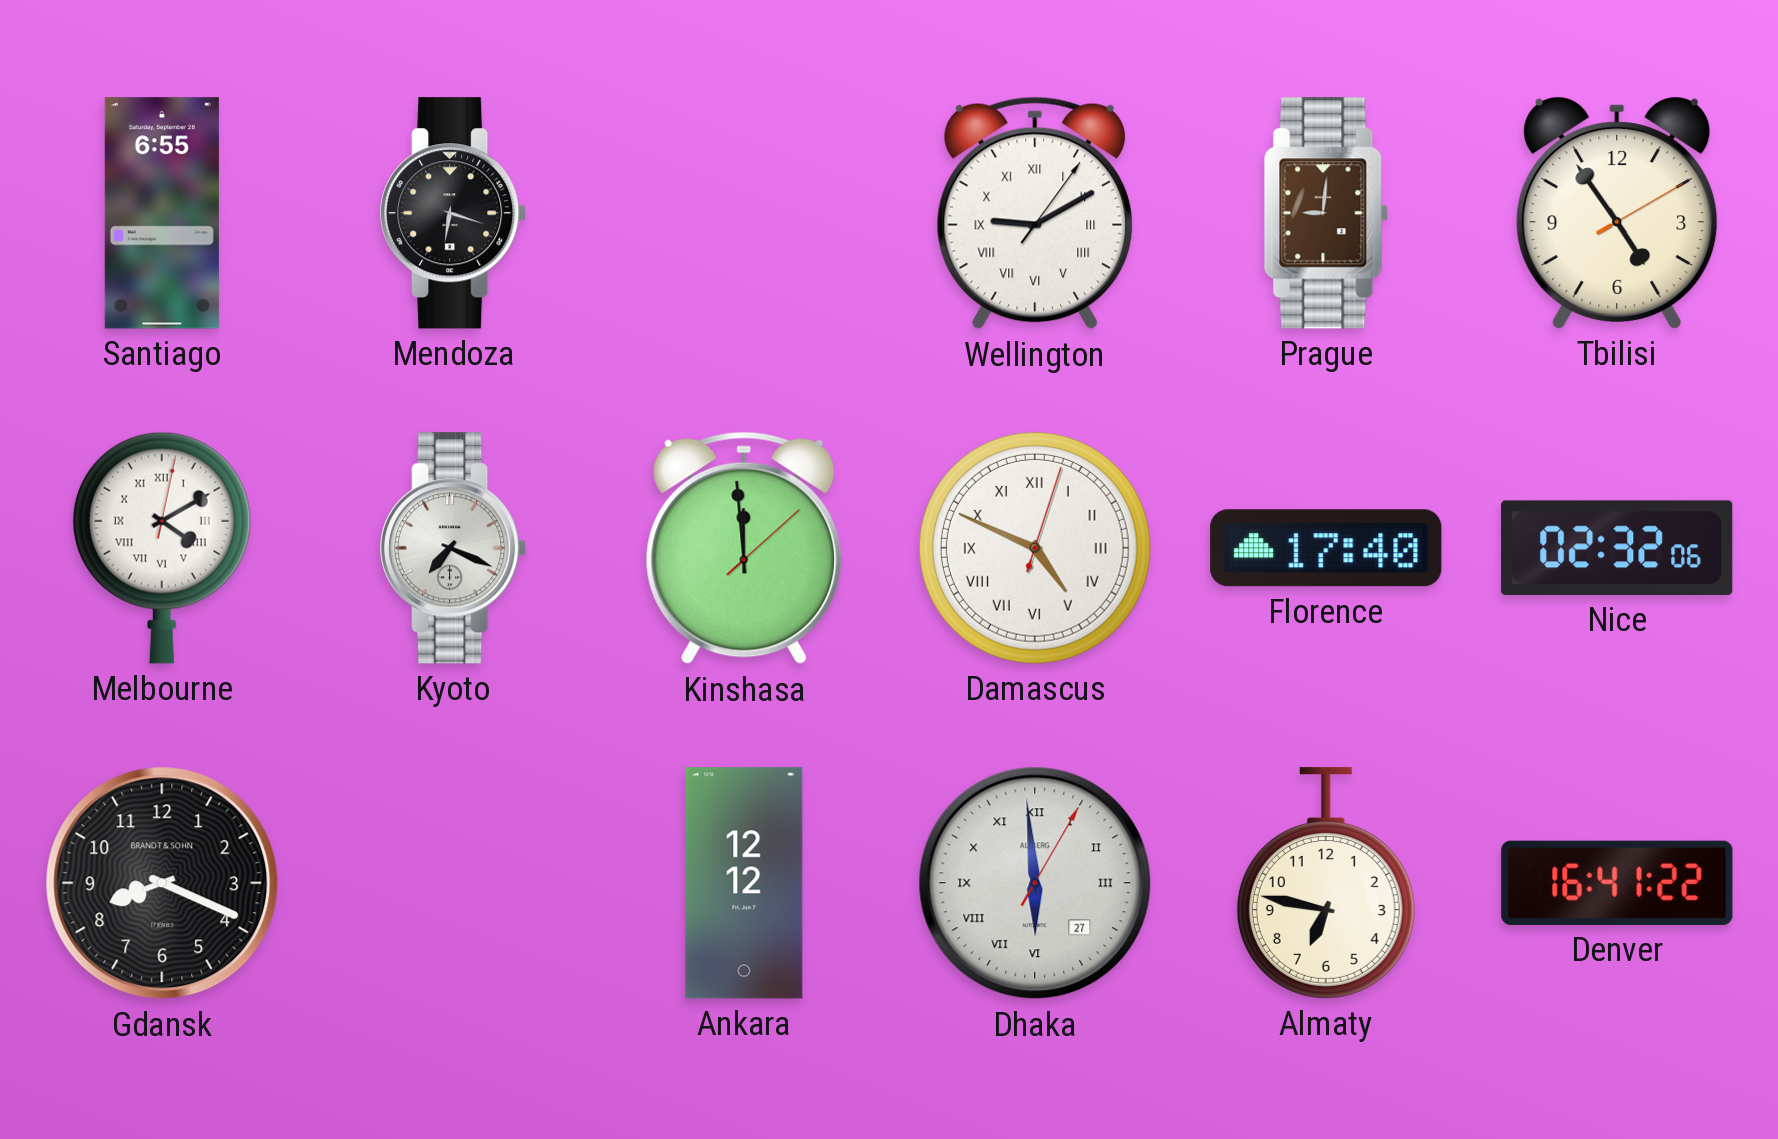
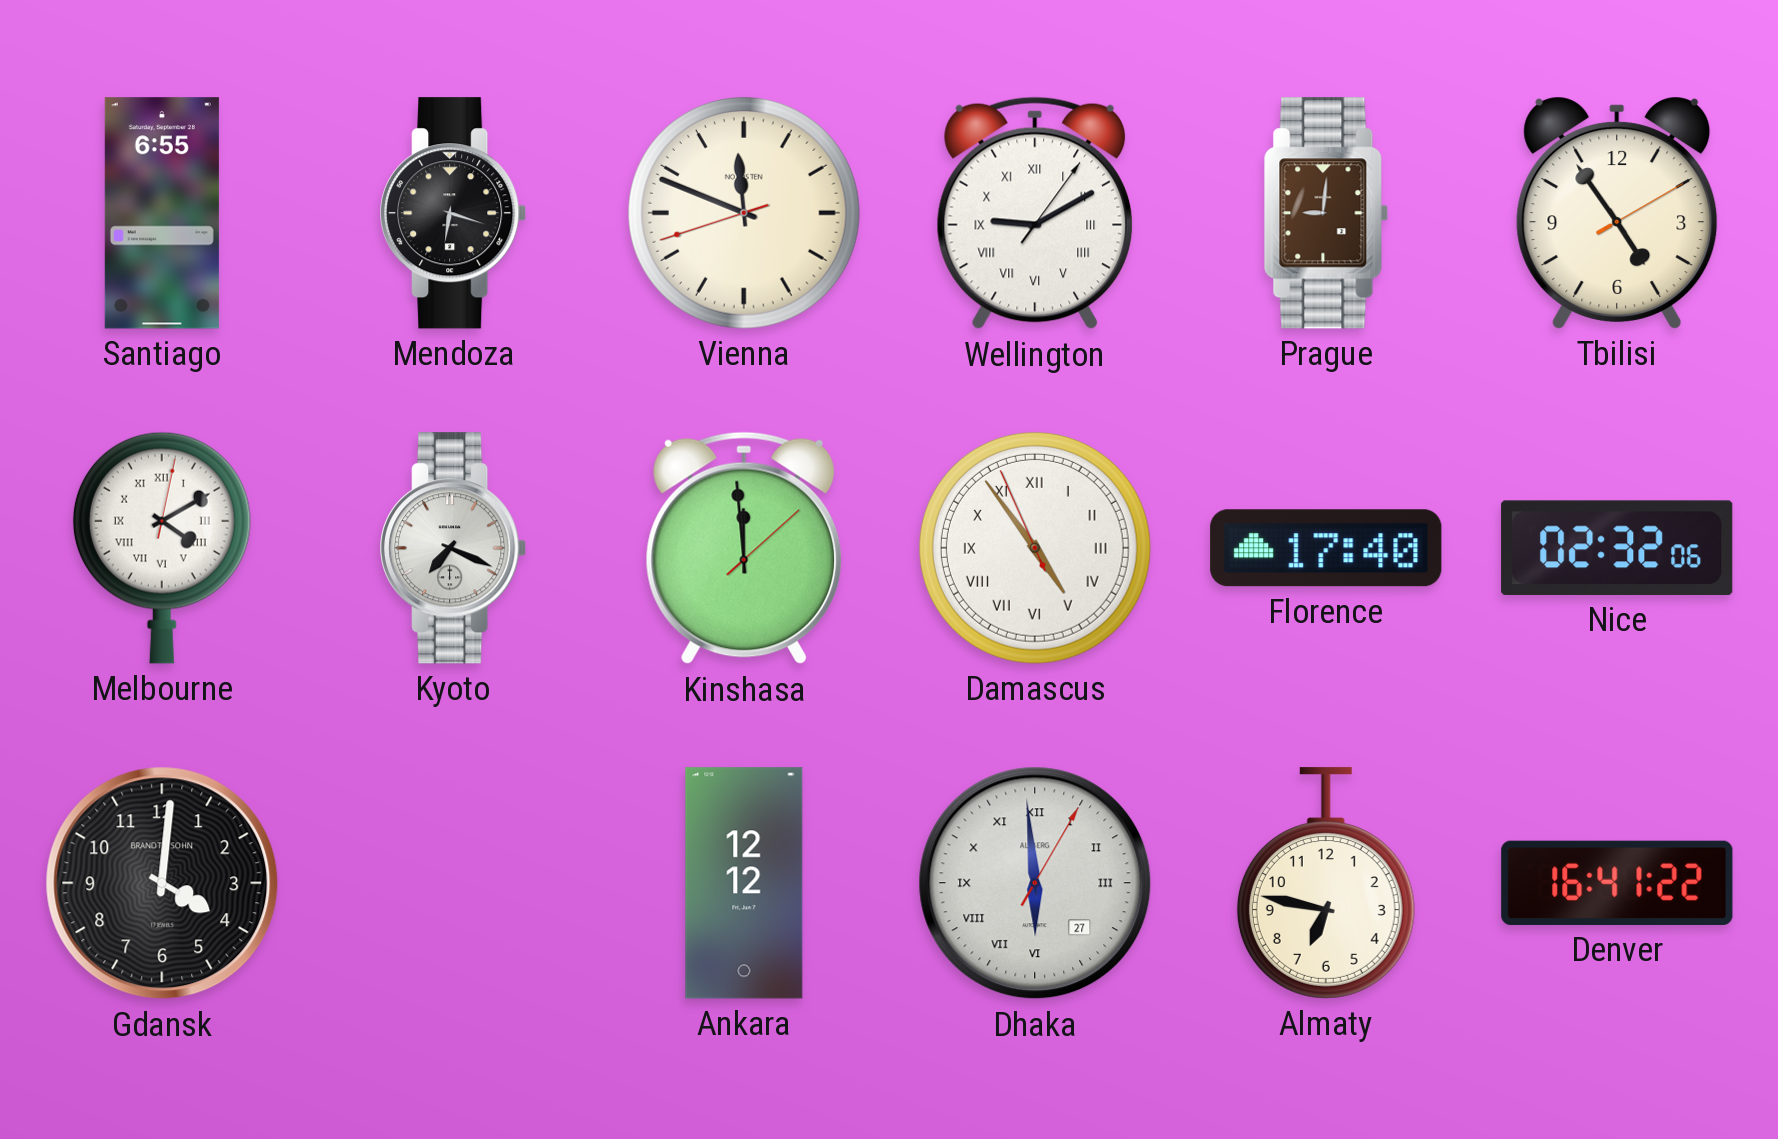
Vienna: none -> 11:48 (744, 213)
Damascus: 4:49 -> 4:53 (1035, 548)
Gdansk: 8:19 -> 4:01 (162, 883)
